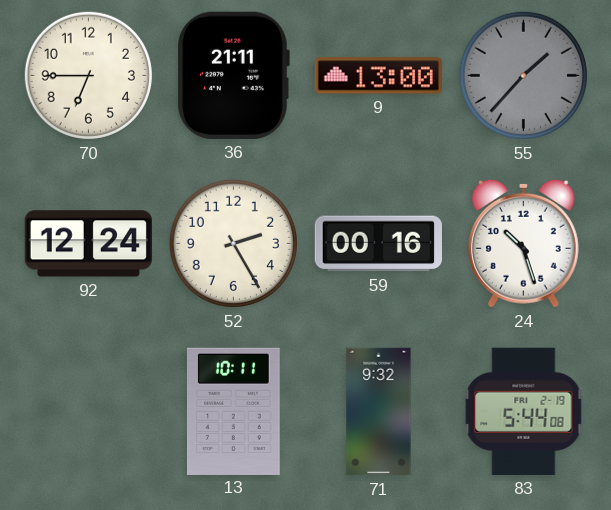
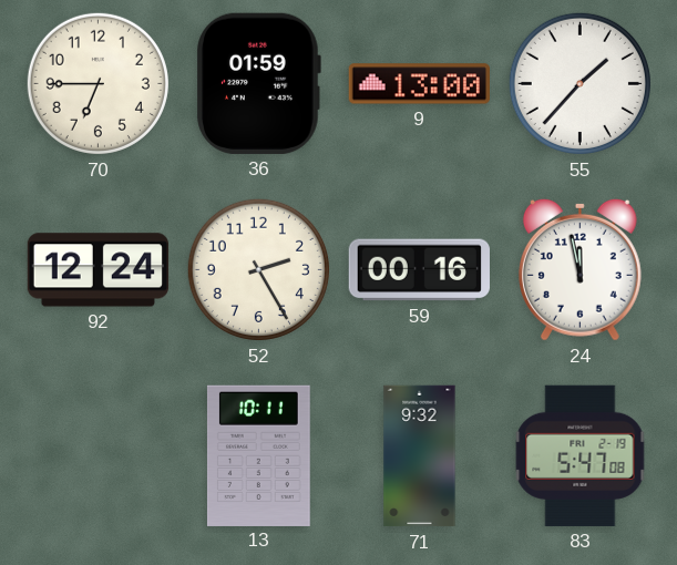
36: 21:11 -> 01:59 (258, 83)
55 dial: grey -> white (579, 83)
24: 10:27 -> 11:58 (579, 269)
83: 5:44 -> 5:47 (581, 455)
